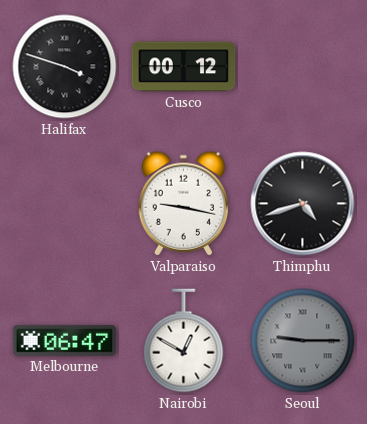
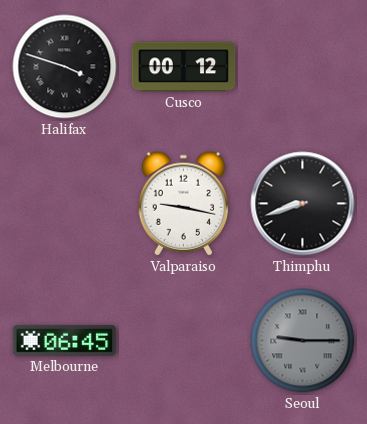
Thimphu: 4:42 -> 8:42 (303, 204)
Melbourne: 06:47 -> 06:45 (65, 340)
Nairobi: 12:50 -> none (184, 341)
